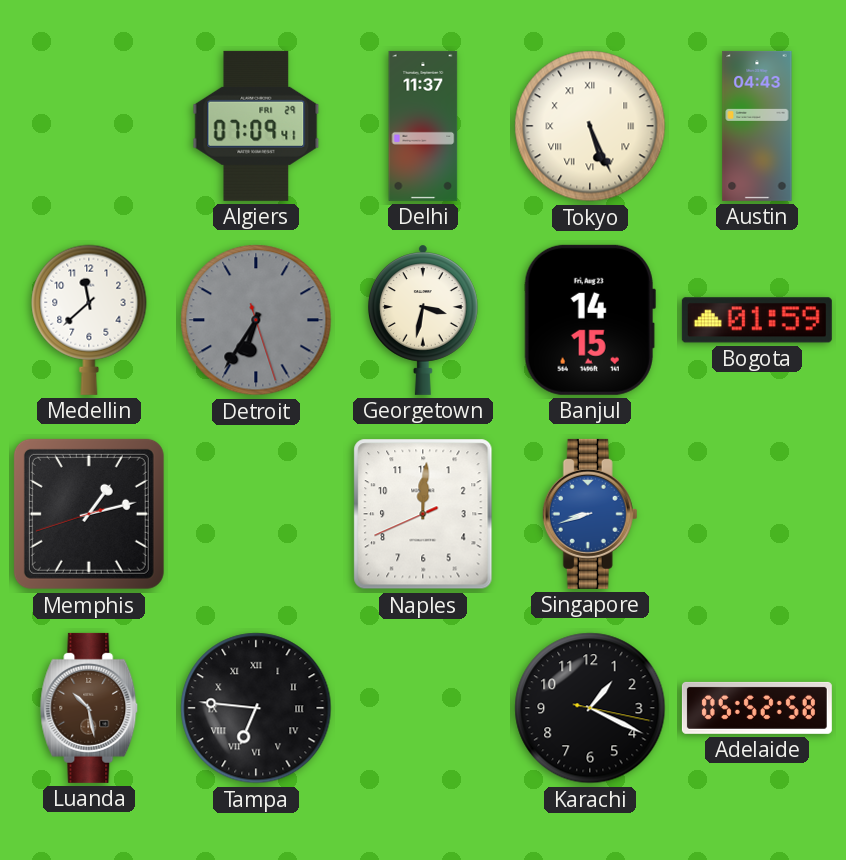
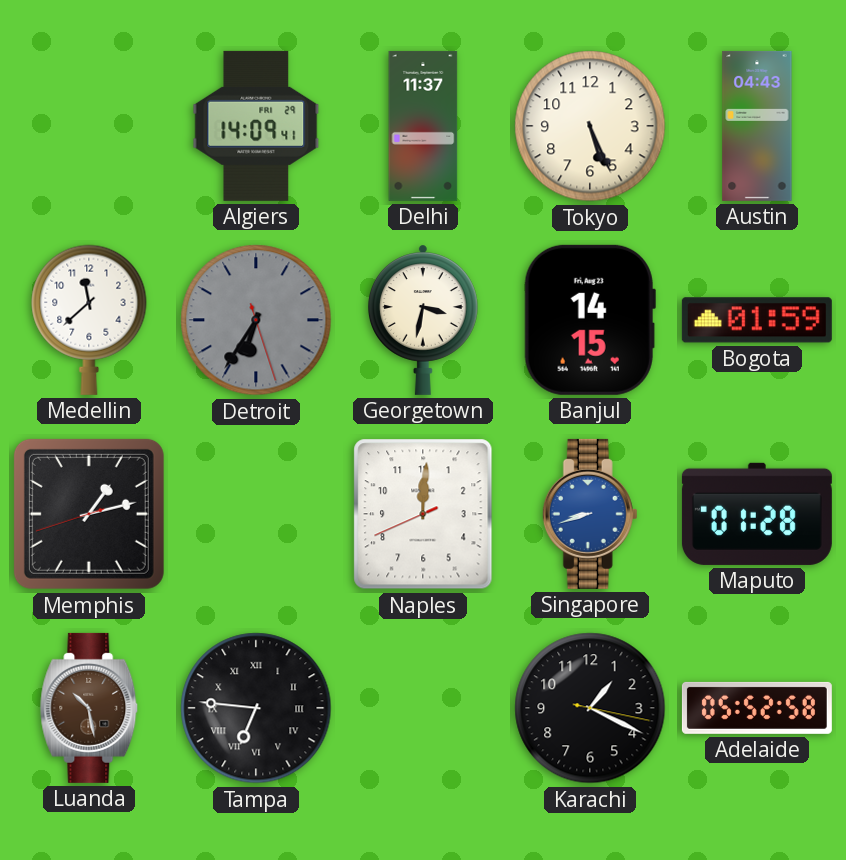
Algiers: 07:09 -> 14:09 (256, 126)
Tokyo numerals: Roman -> Arabic (590, 126)
Maputo: none -> 01:28 (757, 514)
